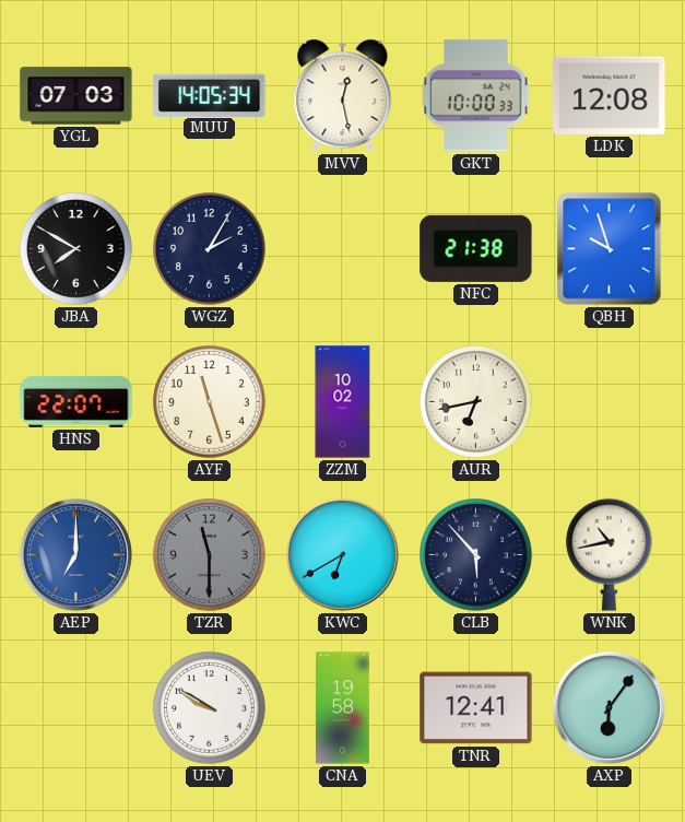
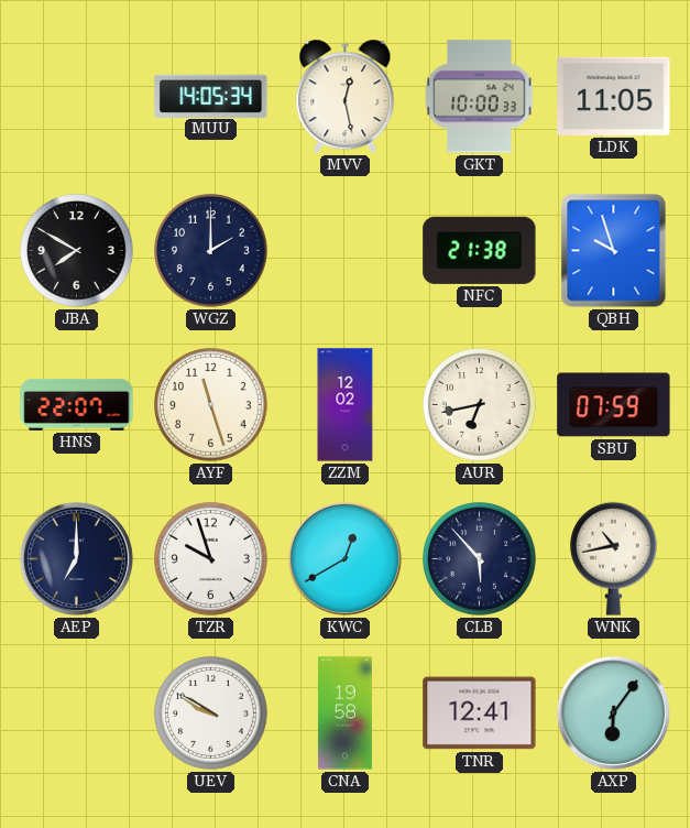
YGL: 07:03 -> none (76, 96)
LDK: 12:08 -> 11:05 (614, 96)
WGZ: 2:05 -> 2:00 (211, 251)
ZZM: 10:02 -> 12:02 (346, 405)
SBU: none -> 07:59 (614, 405)
AEP dial: blue -> navy (76, 558)
TZR: 11:30 -> 9:57 (211, 559)
TZR dial: grey -> white (211, 559)
KWC: 6:40 -> 12:40 (344, 558)
